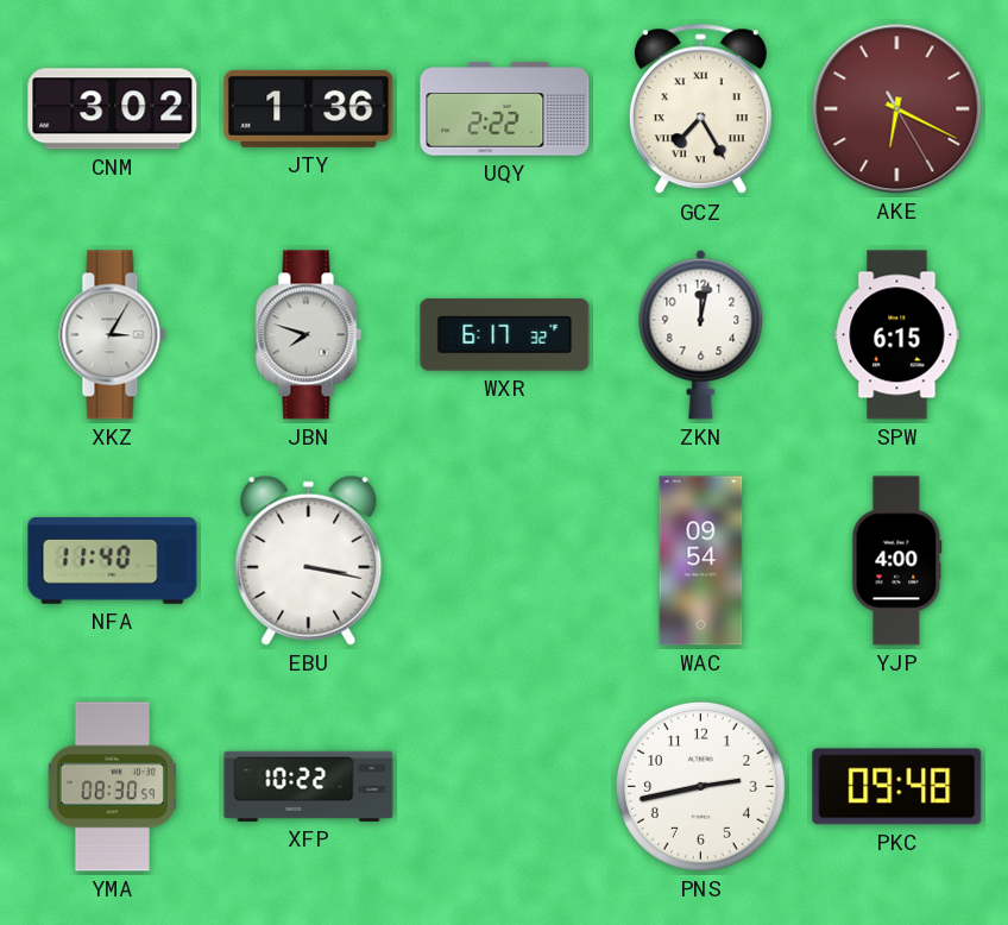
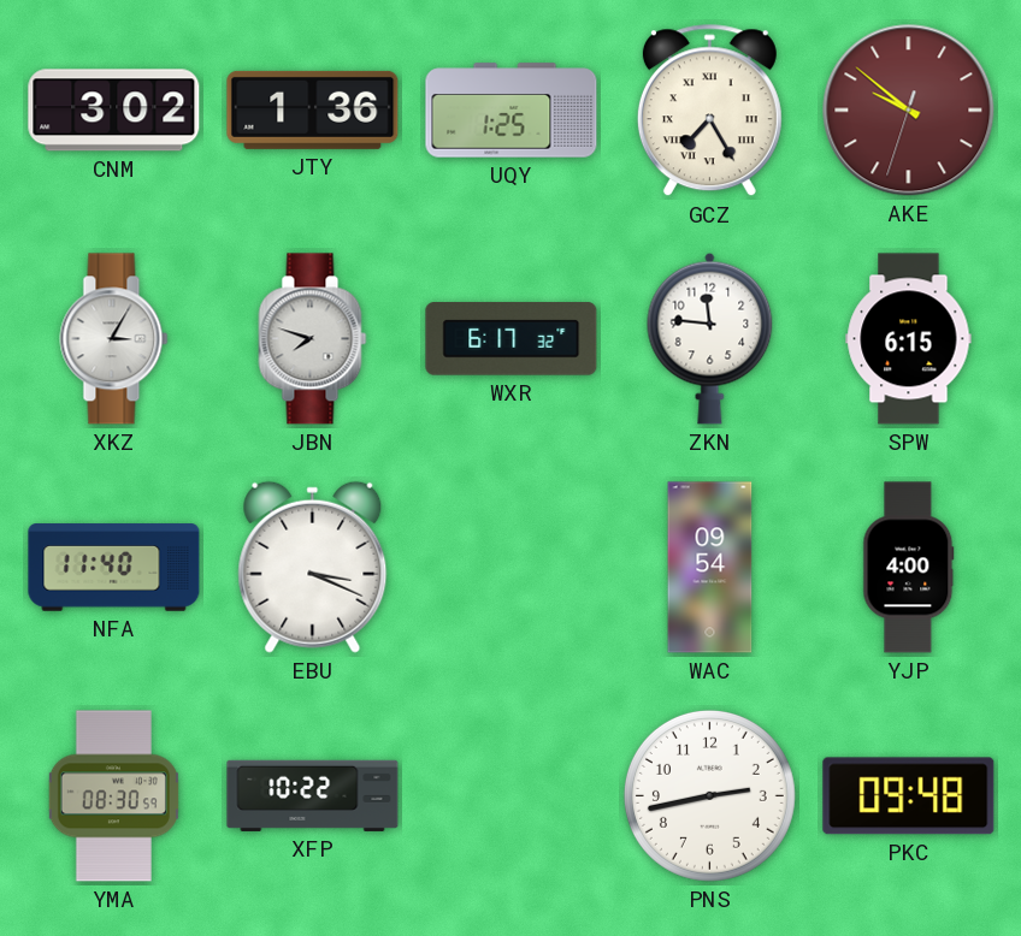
UQY: 2:22 -> 1:25 (512, 111)
AKE: 6:19 -> 9:51 (909, 111)
ZKN: 12:02 -> 11:46 (710, 338)
EBU: 3:17 -> 3:19 (313, 567)
